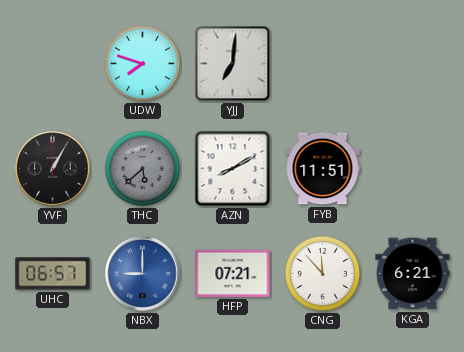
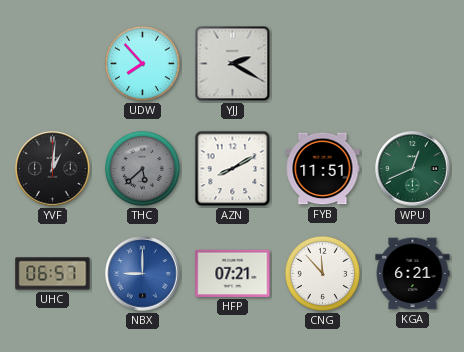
UDW: 7:48 -> 7:53 (142, 63)
YJJ: 7:01 -> 2:20 (233, 64)
YVF: 1:05 -> 1:01 (53, 169)
WPU: none -> 12:41 (413, 169)
